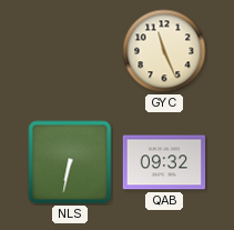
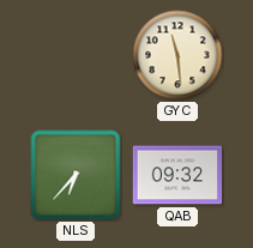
GYC: 11:26 -> 11:29 (177, 55)
NLS: 6:32 -> 6:37 (76, 175)
